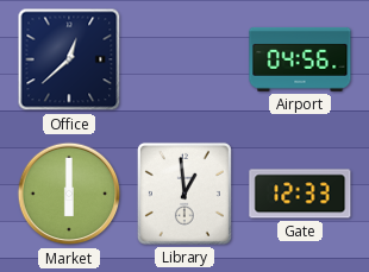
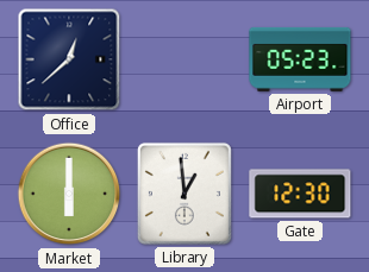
Airport: 04:56 -> 05:23 (300, 59)
Gate: 12:33 -> 12:30 (300, 194)
